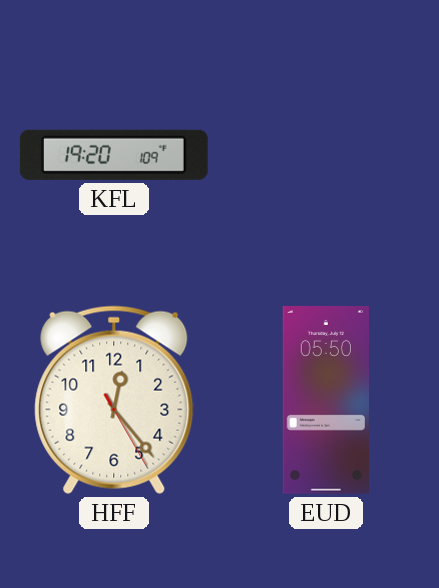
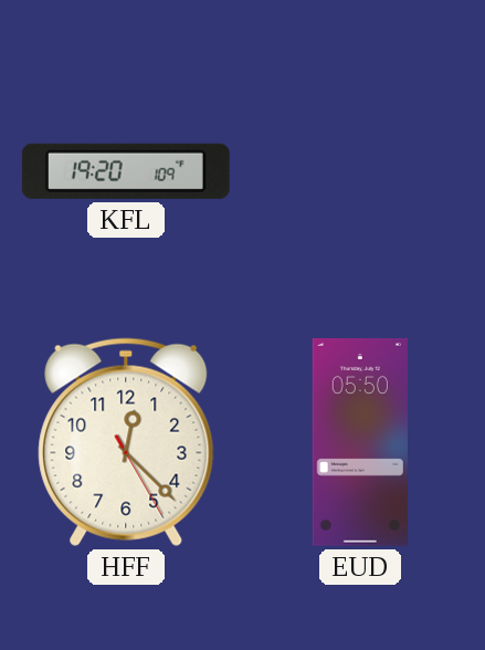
HFF: 12:23 -> 12:22 (126, 442)
